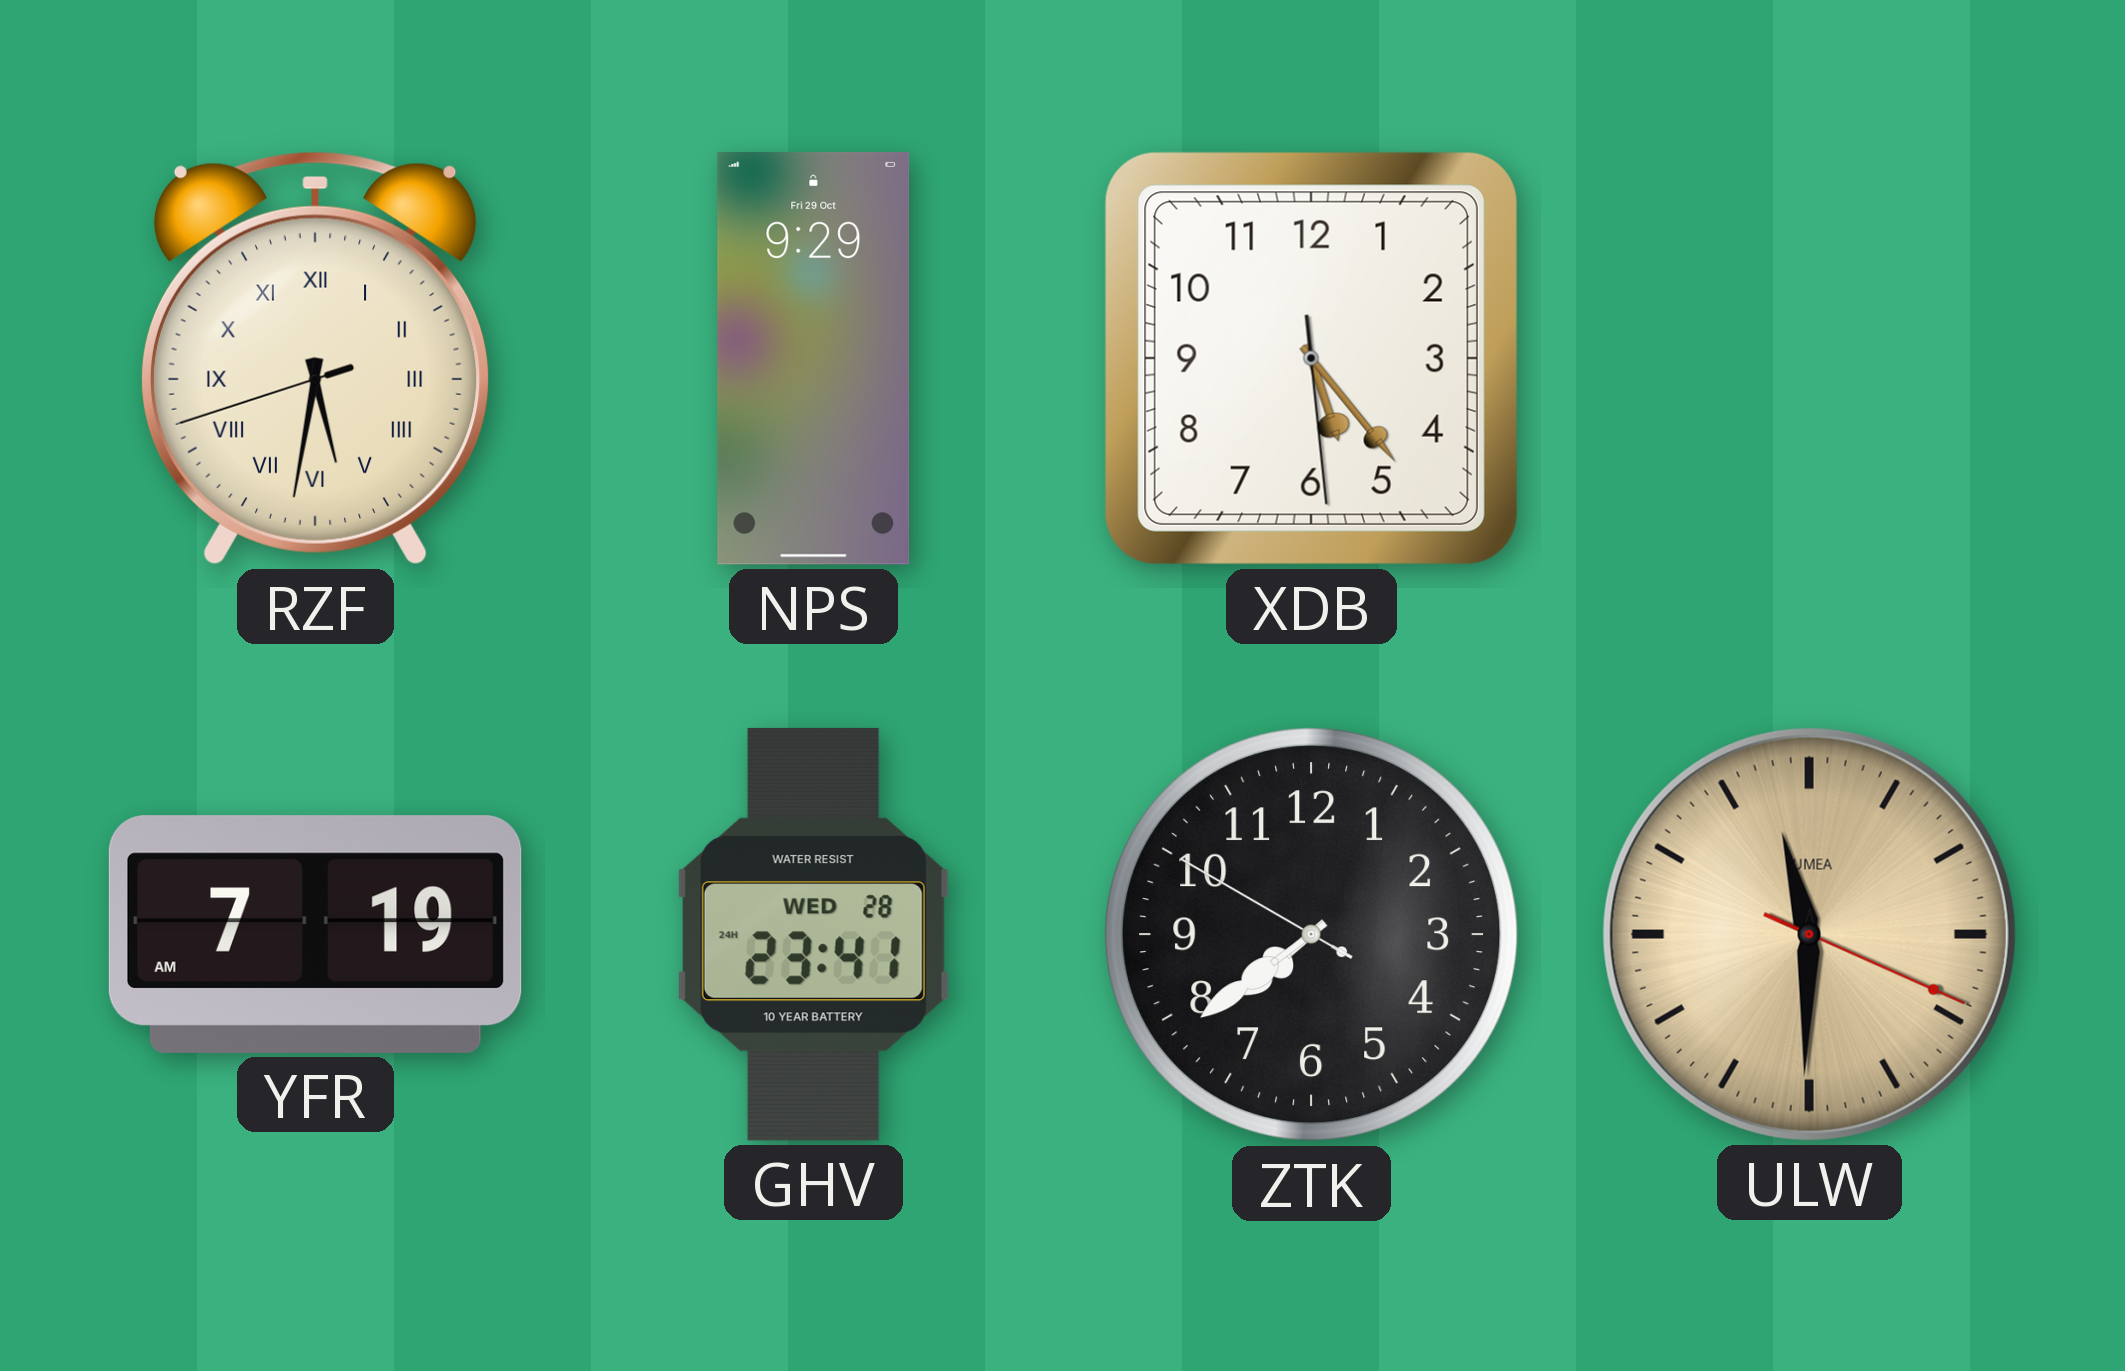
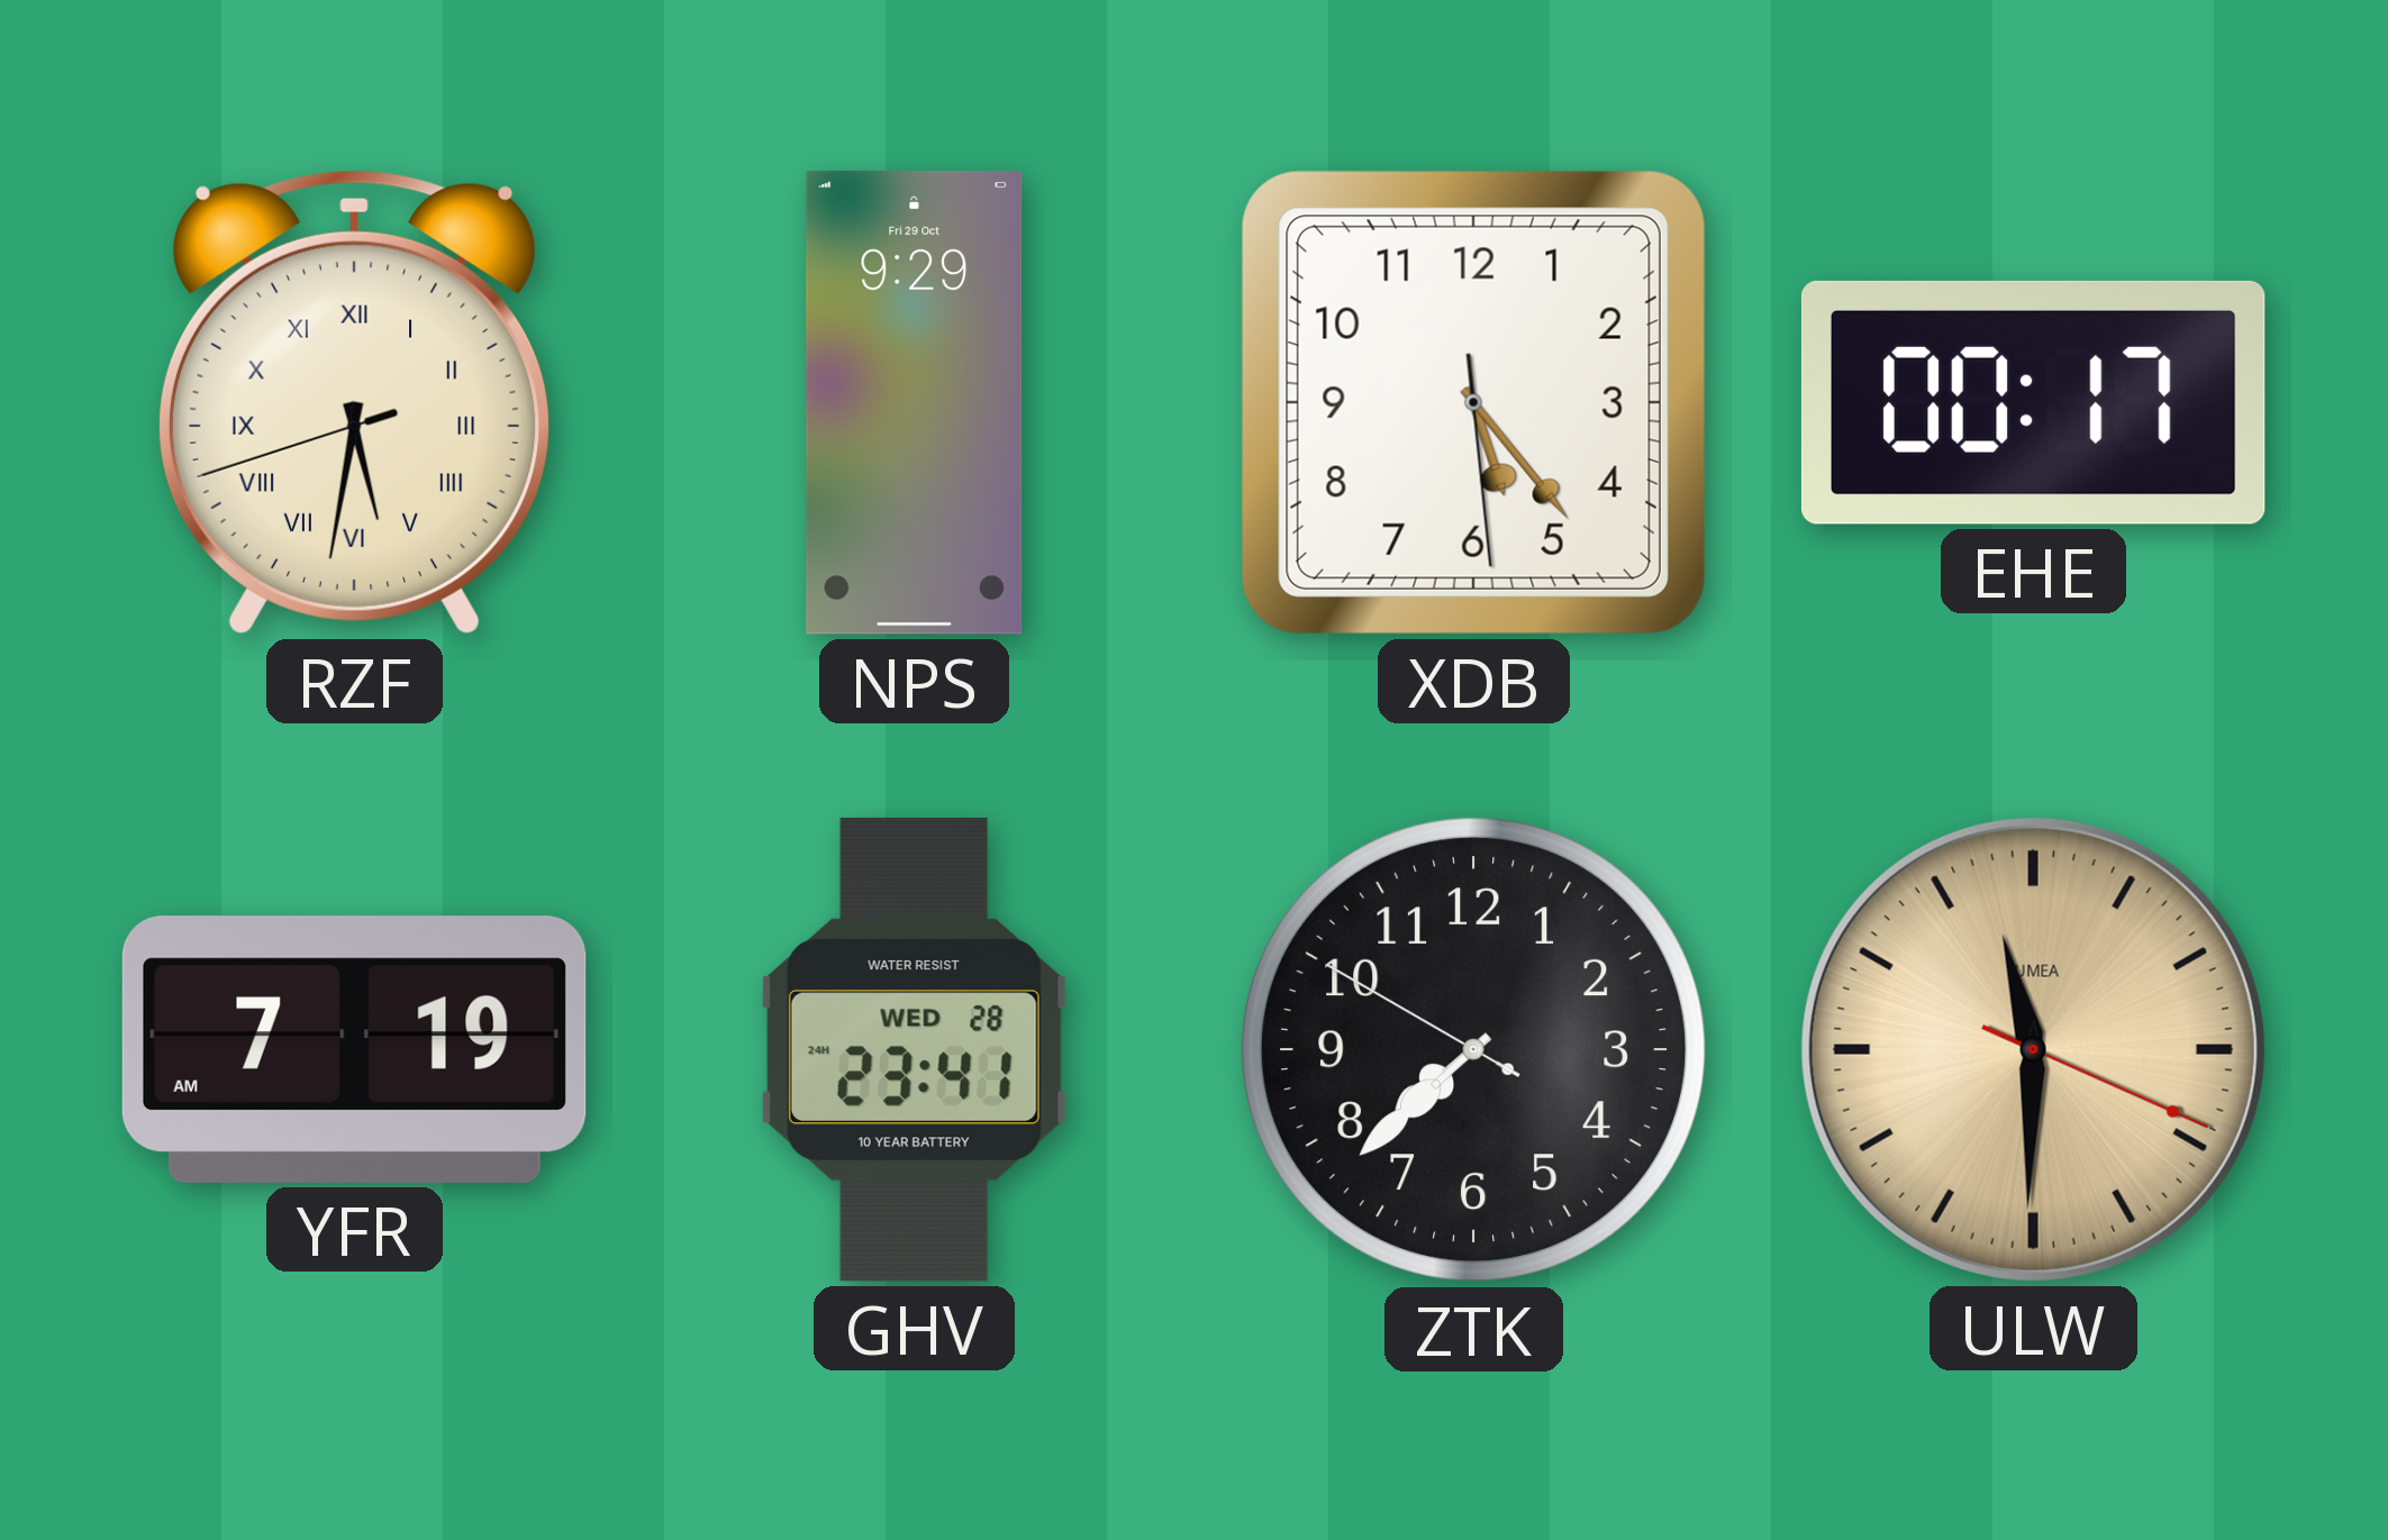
EHE: none -> 00:17 (2033, 402)
ZTK: 7:38 -> 7:37 (1474, 1050)
